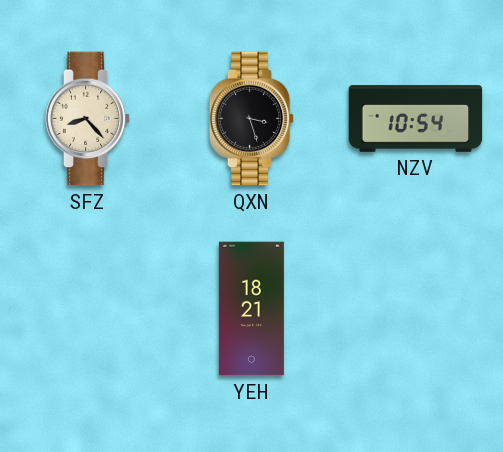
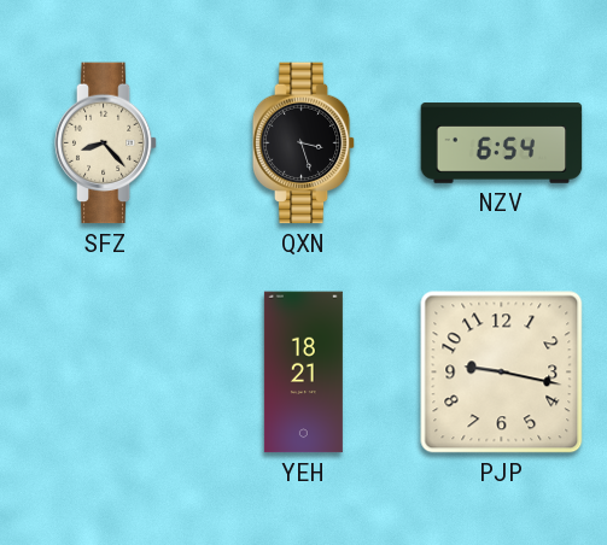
NZV: 10:54 -> 6:54 (502, 143)
PJP: none -> 9:17 (502, 373)
